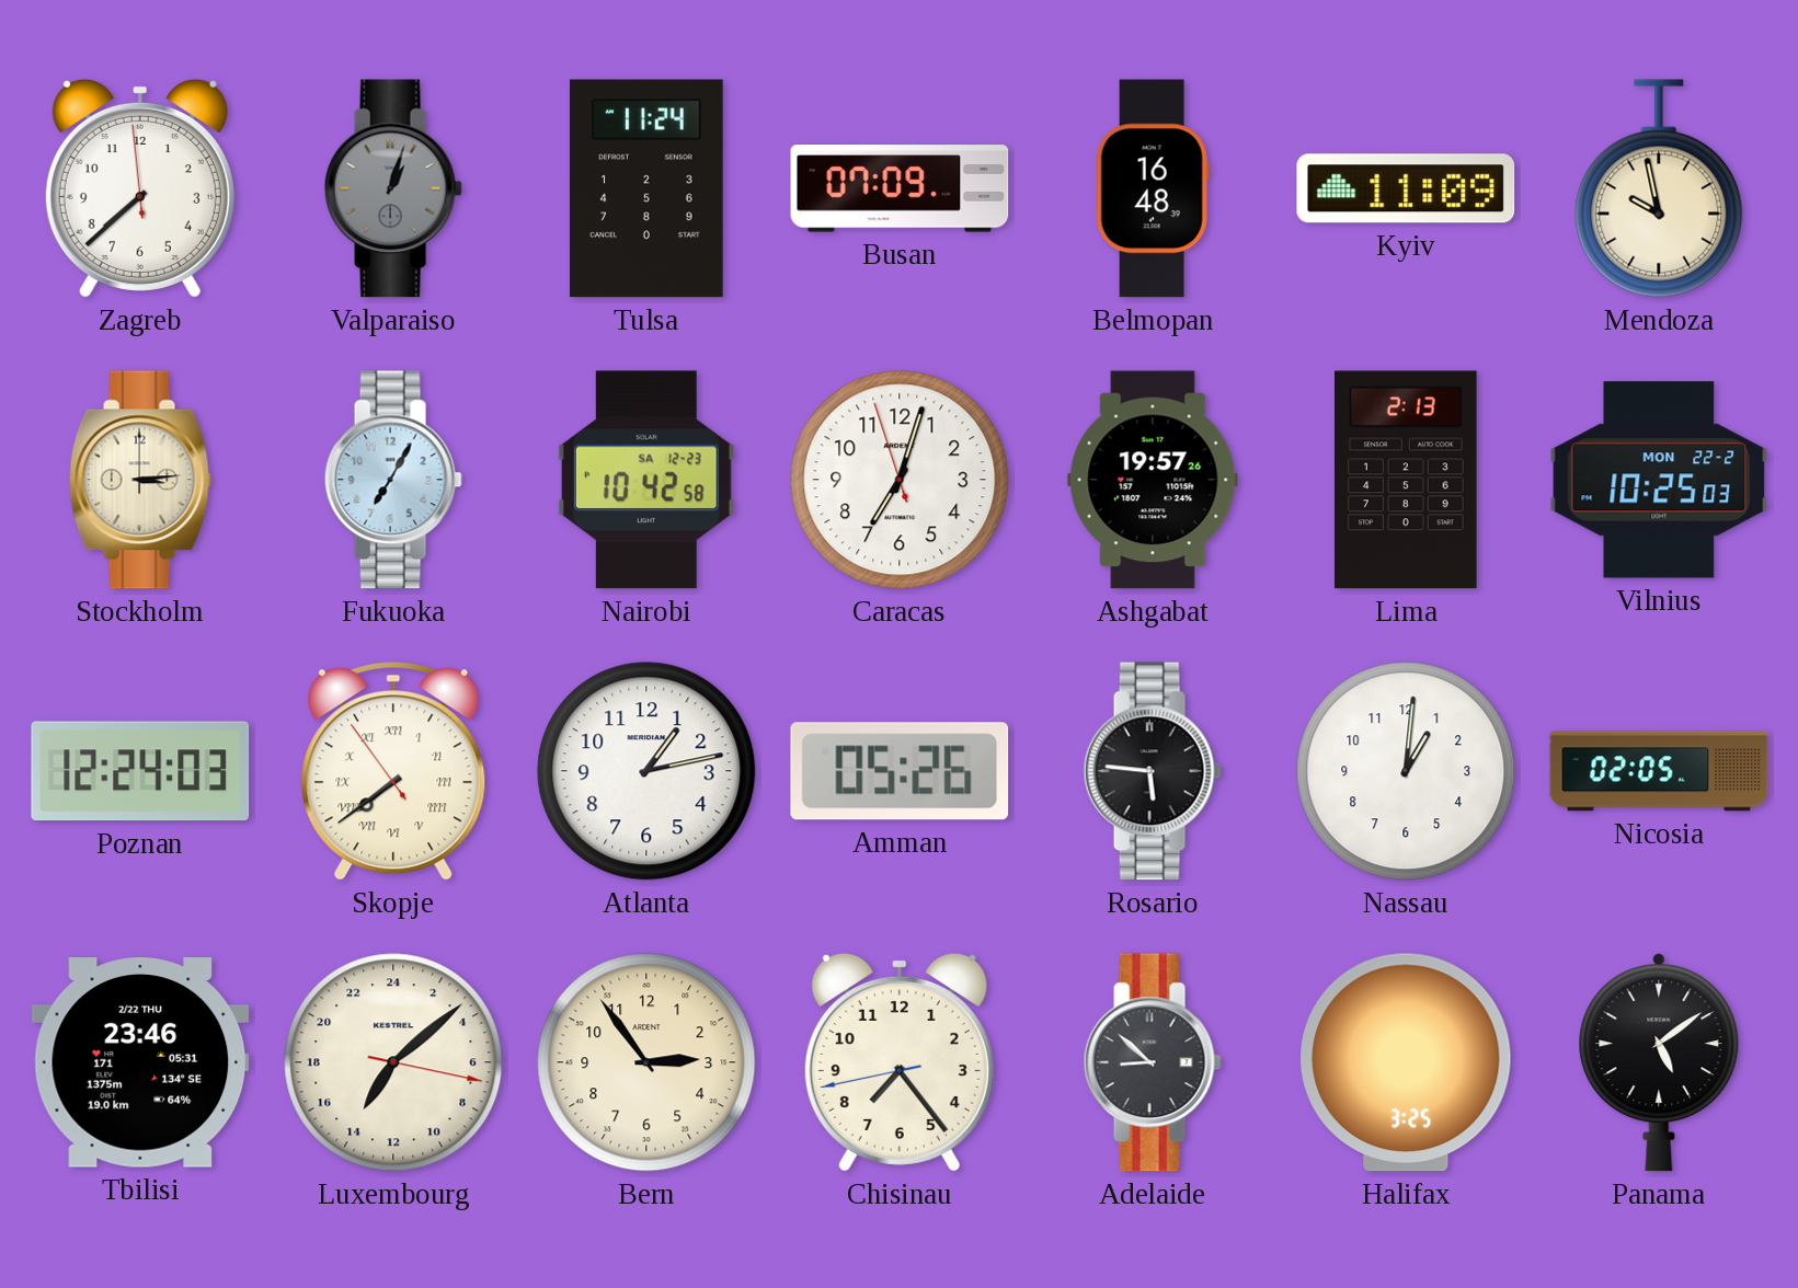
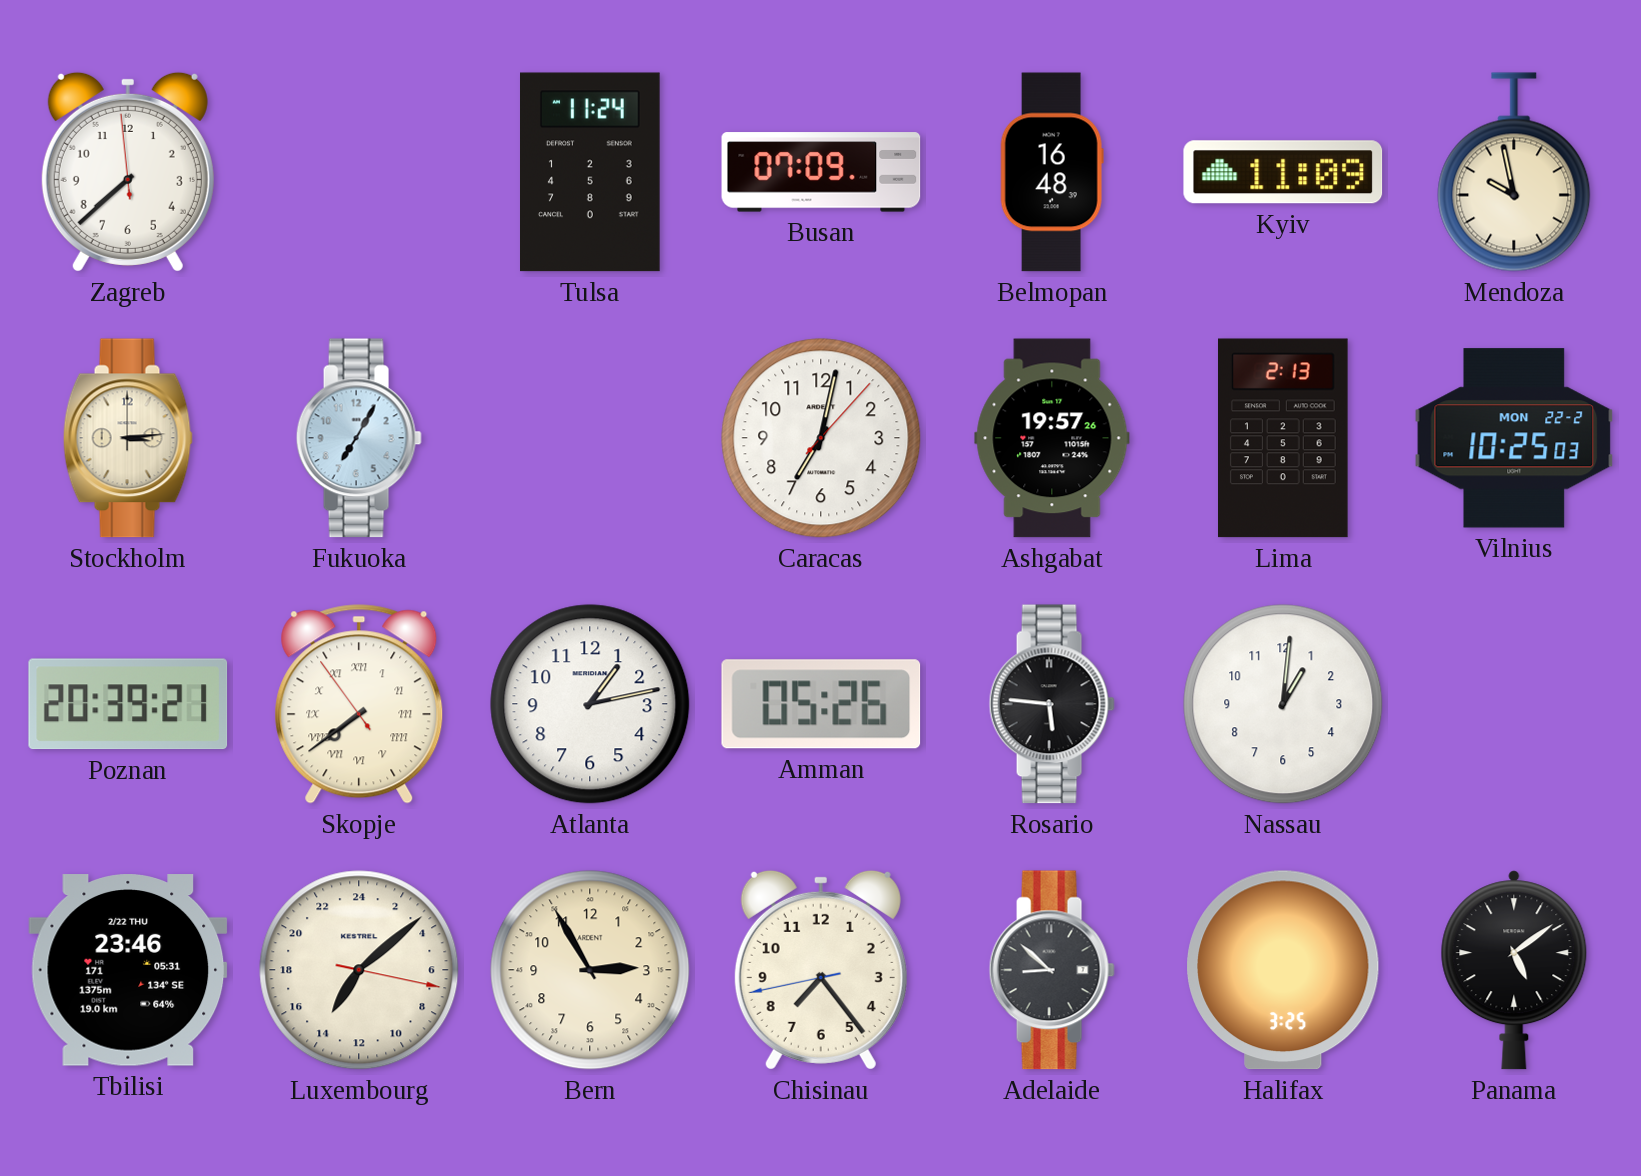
Valparaiso: 1:03 -> none (393, 188)
Nairobi: 10:42 -> none (646, 480)
Caracas: 7:02:57 -> 7:02:07 (821, 438)
Poznan: 12:24 -> 20:39 (128, 704)
Nicosia: 02:05 -> none (1659, 771)
Bern: 2:54 -> 2:55 (590, 970)
